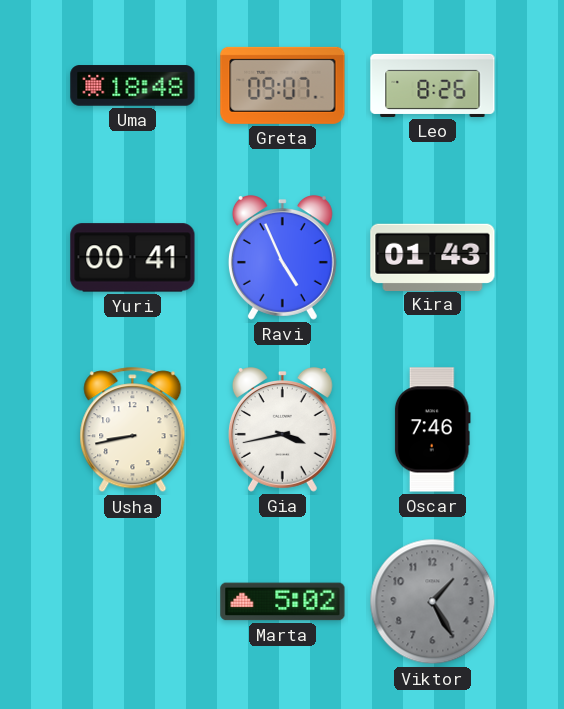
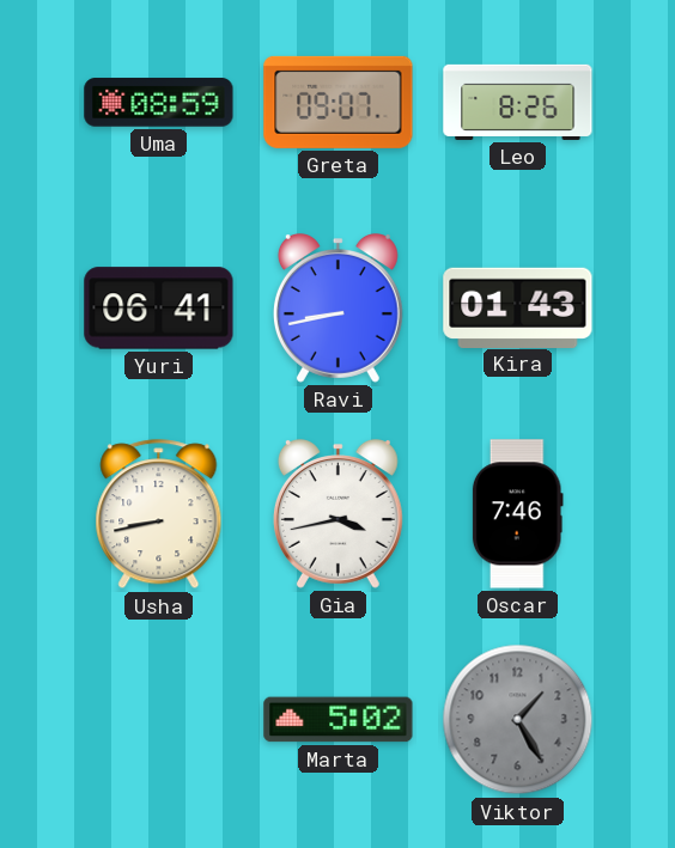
Uma: 18:48 -> 08:59 (159, 103)
Yuri: 00:41 -> 06:41 (159, 309)
Ravi: 4:56 -> 8:43 (337, 309)
